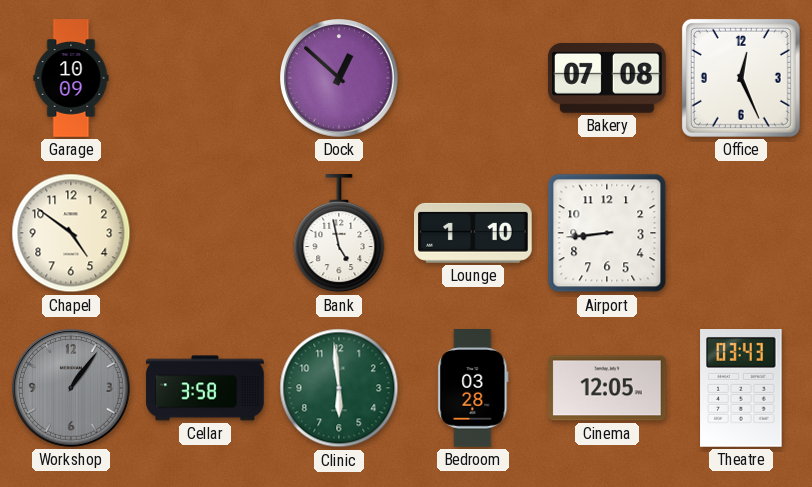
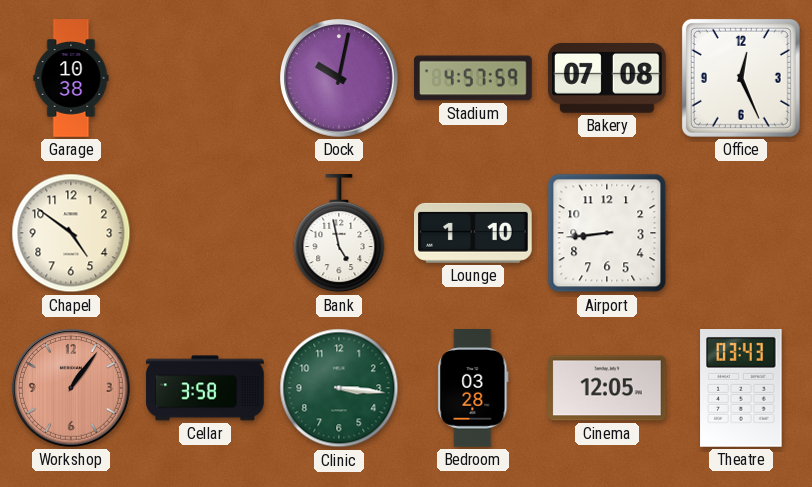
Garage: 10:09 -> 10:38 (71, 78)
Dock: 12:52 -> 10:02 (339, 78)
Stadium: none -> 4:57 (473, 78)
Workshop dial: grey -> salmon (71, 388)
Clinic: 5:59 -> 3:16 (339, 388)
